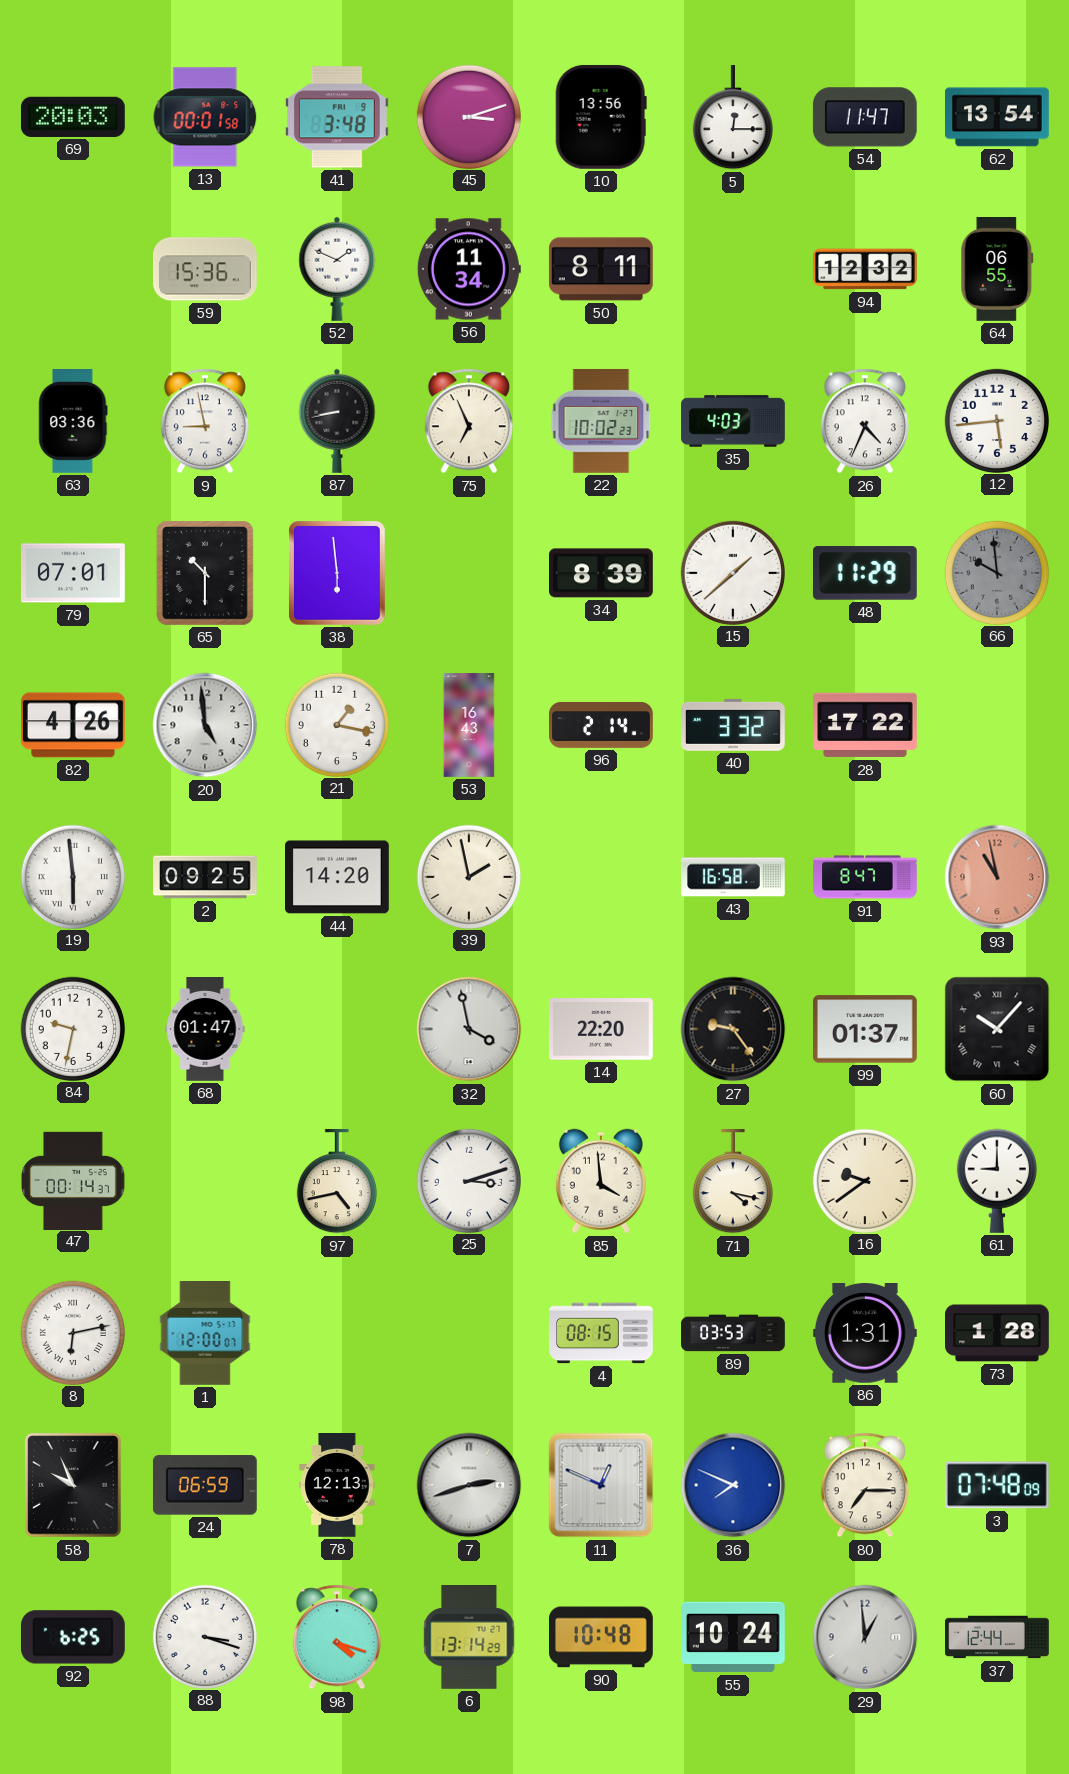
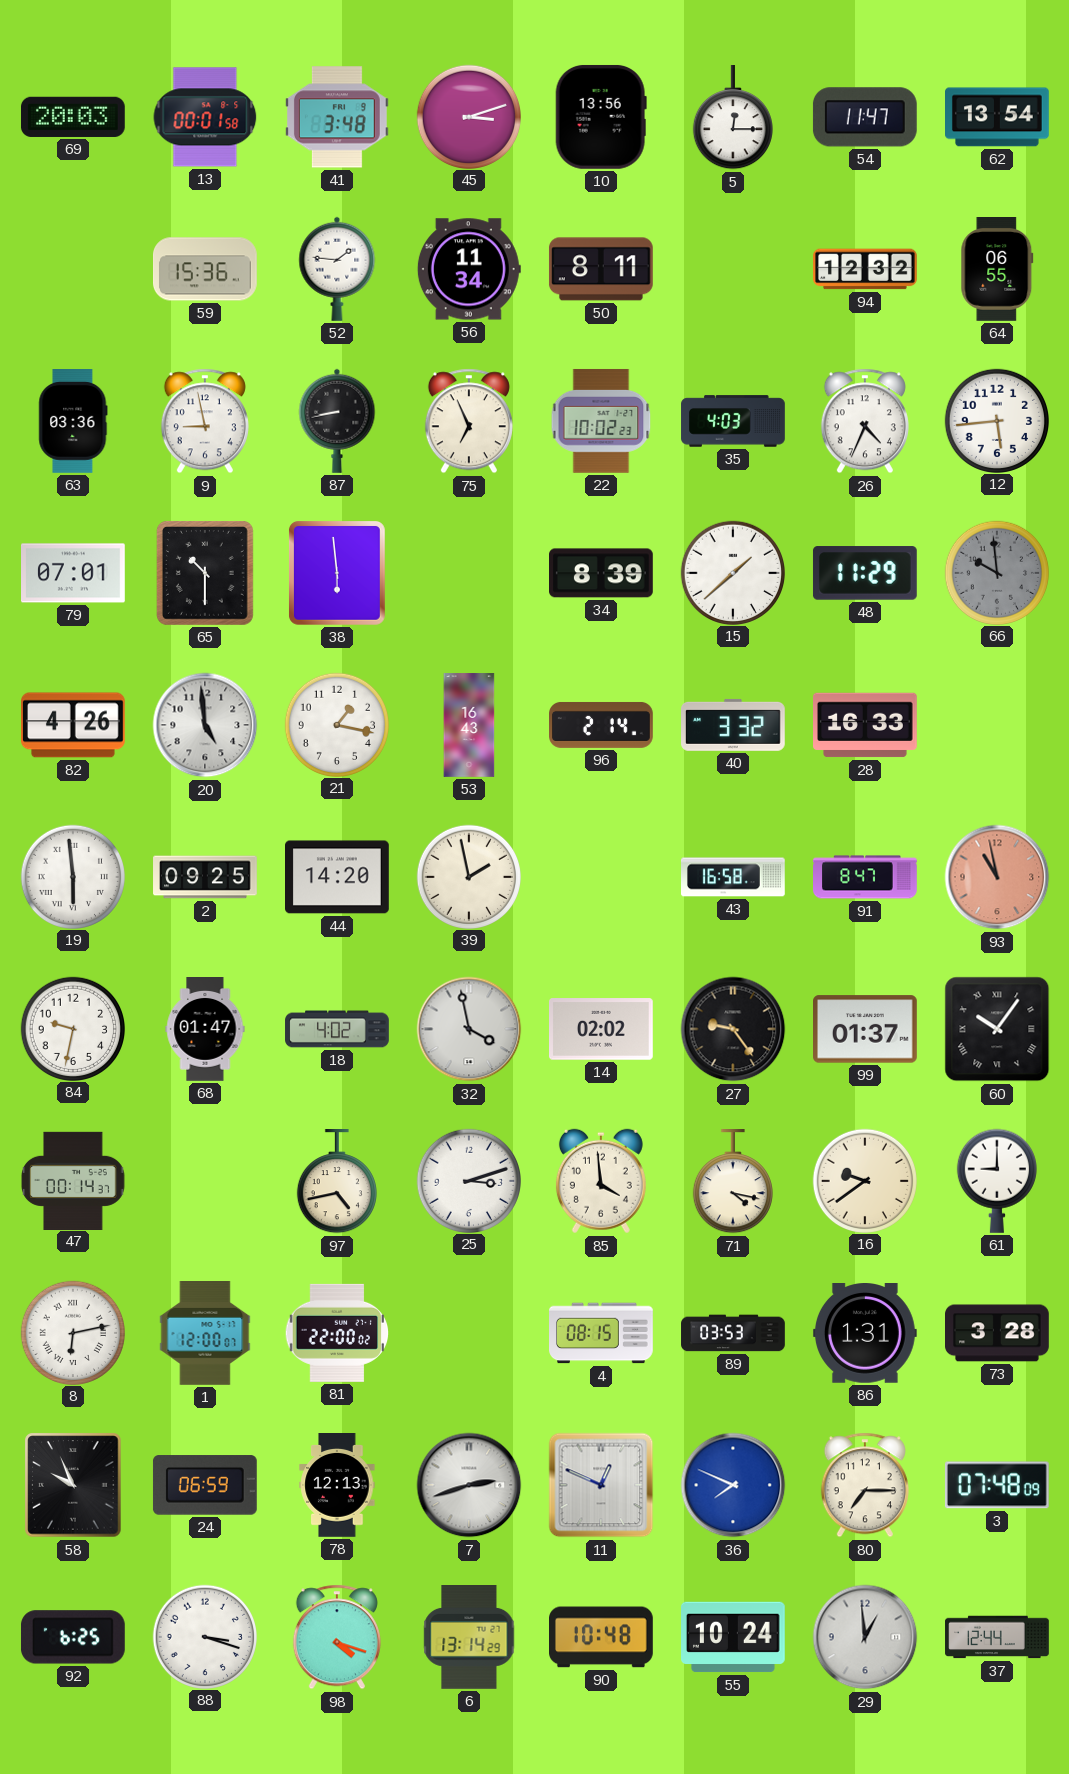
52: 1:49 -> 1:46 (337, 269)
28: 17:22 -> 16:33 (866, 725)
18: none -> 4:02 (337, 1029)
14: 22:20 -> 02:02 (602, 1029)
60: 10:07 -> 10:06 (997, 1029)
81: none -> 22:00 (337, 1333)
73: 1:28 -> 3:28 (997, 1333)
